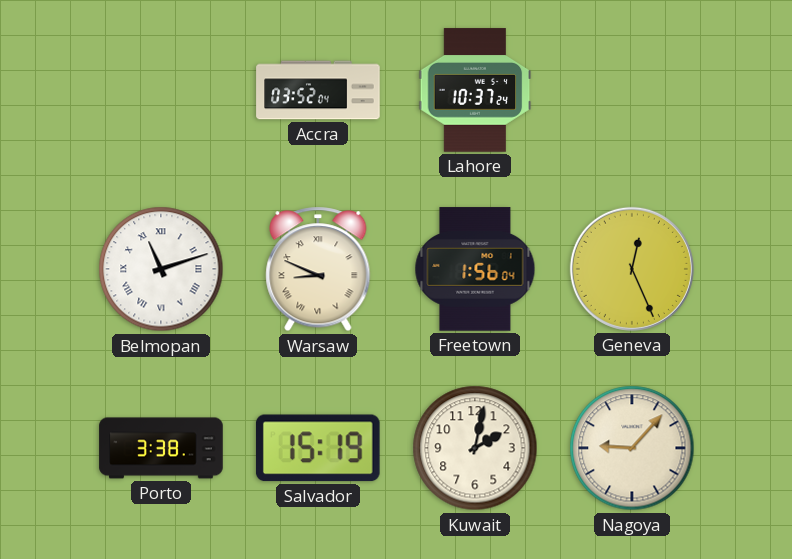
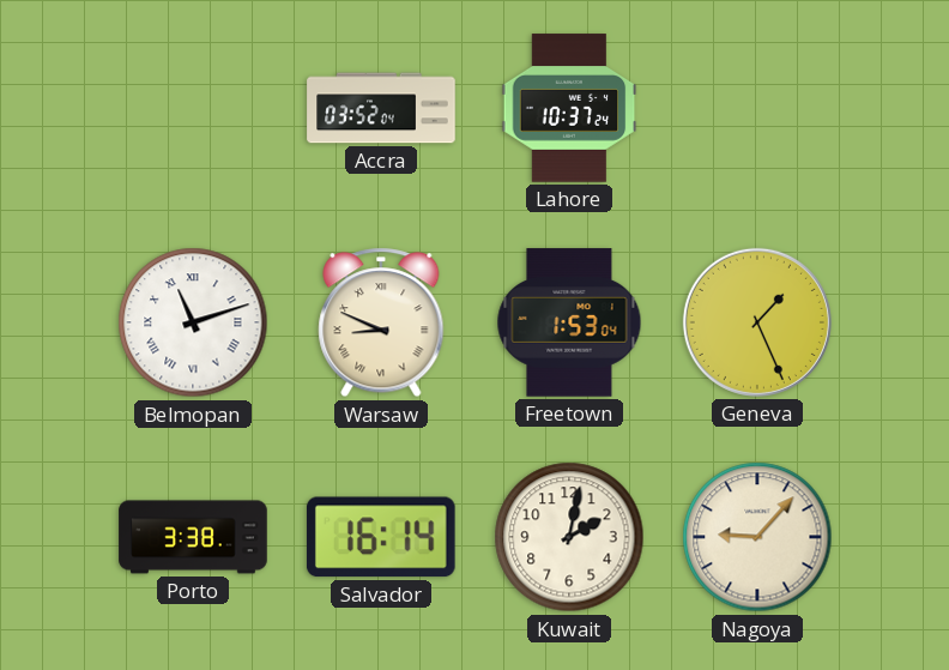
Freetown: 1:56 -> 1:53 (569, 322)
Geneva: 12:26 -> 1:26 (757, 322)
Salvador: 15:19 -> 16:14 (381, 537)
